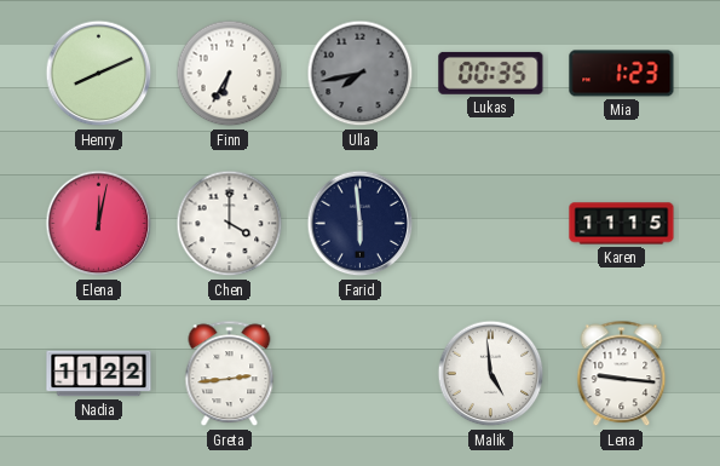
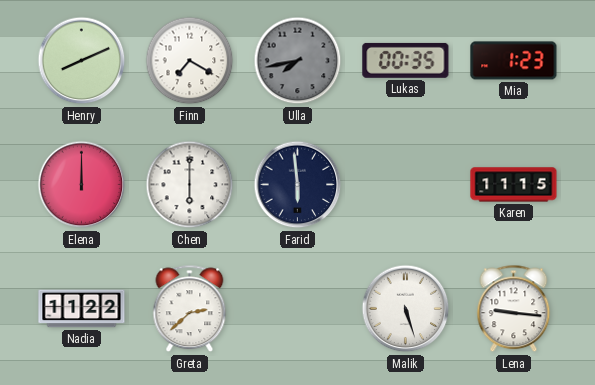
Finn: 6:35 -> 7:20 (190, 61)
Elena: 12:02 -> 12:00 (82, 185)
Chen: 4:00 -> 6:00 (190, 185)
Greta: 2:44 -> 2:38 (190, 309)
Malik: 4:59 -> 5:27 (406, 309)
